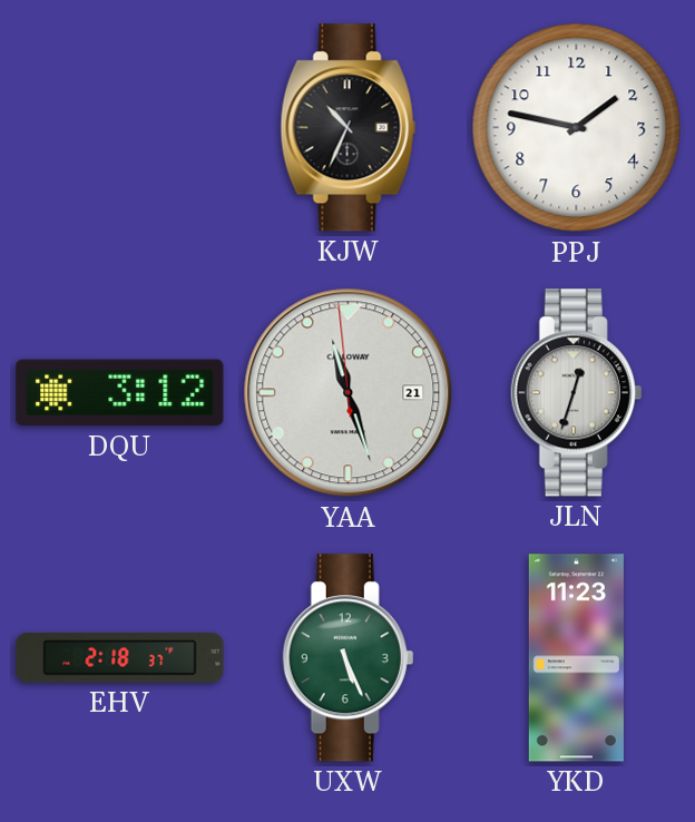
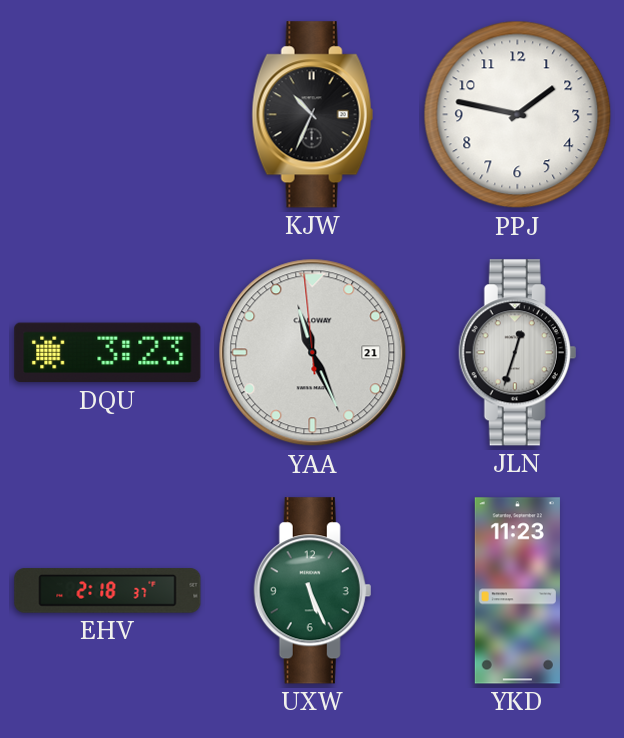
DQU: 3:12 -> 3:23 (108, 353)
YAA: 11:26 -> 11:25 (313, 353)
